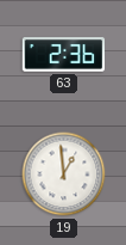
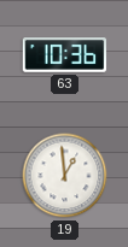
63: 2:36 -> 10:36 (65, 55)
